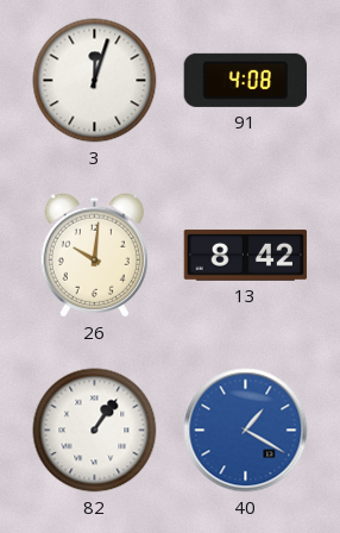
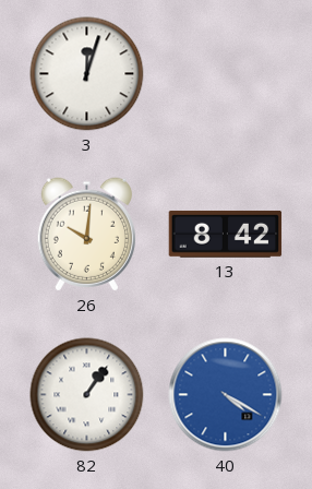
91: 4:08 -> none (245, 80)
40: 1:20 -> 4:20 (226, 395)
